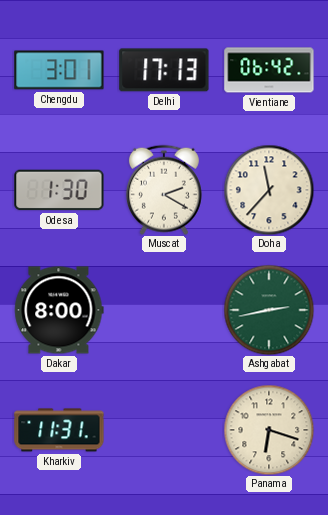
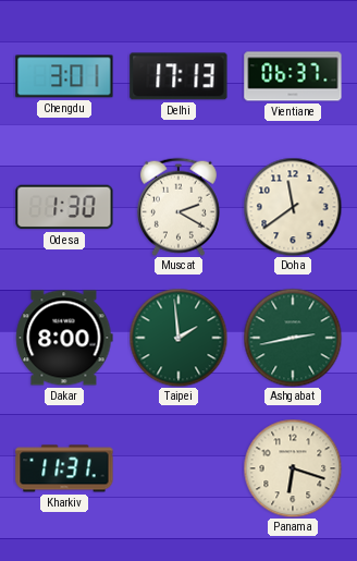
Vientiane: 06:42 -> 06:37 (293, 76)
Doha: 11:37 -> 11:39 (293, 207)
Taipei: none -> 1:59 (178, 338)
